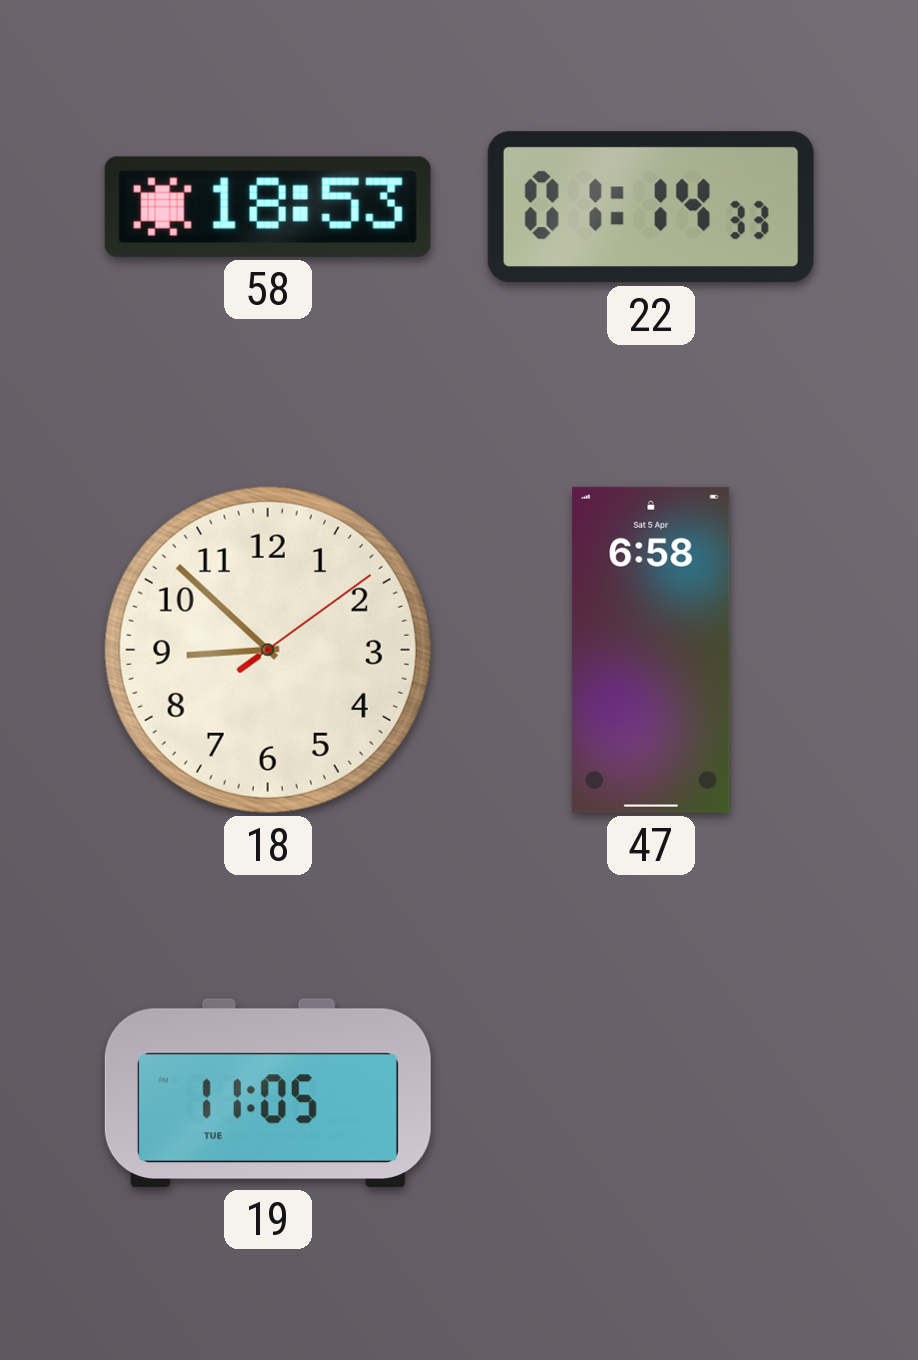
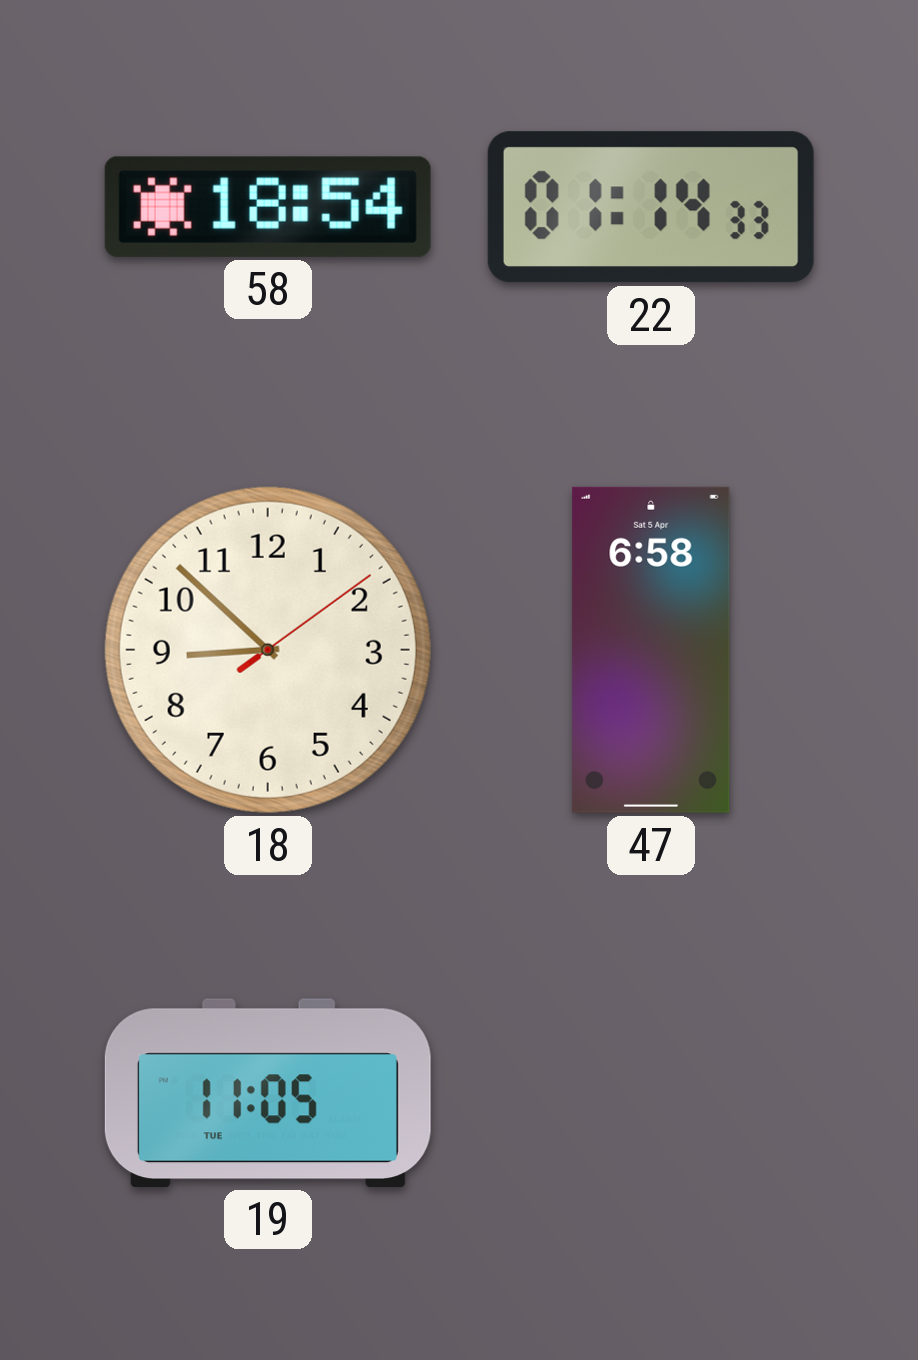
58: 18:53 -> 18:54 (268, 207)
